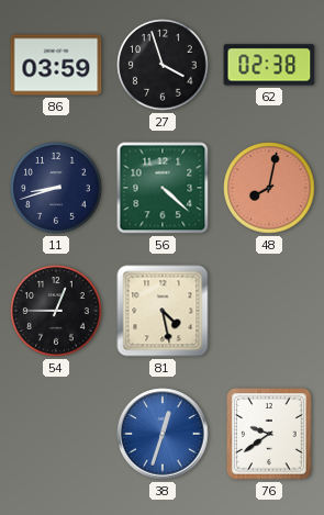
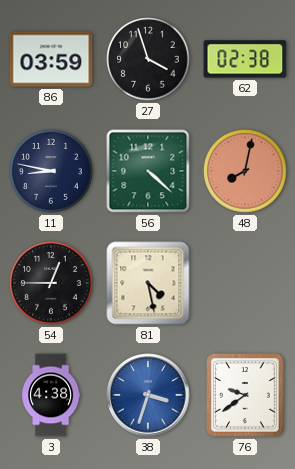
11: 8:42 -> 8:47 (51, 171)
3: none -> 4:38 (51, 395)
38: 12:33 -> 3:33 (148, 395)
